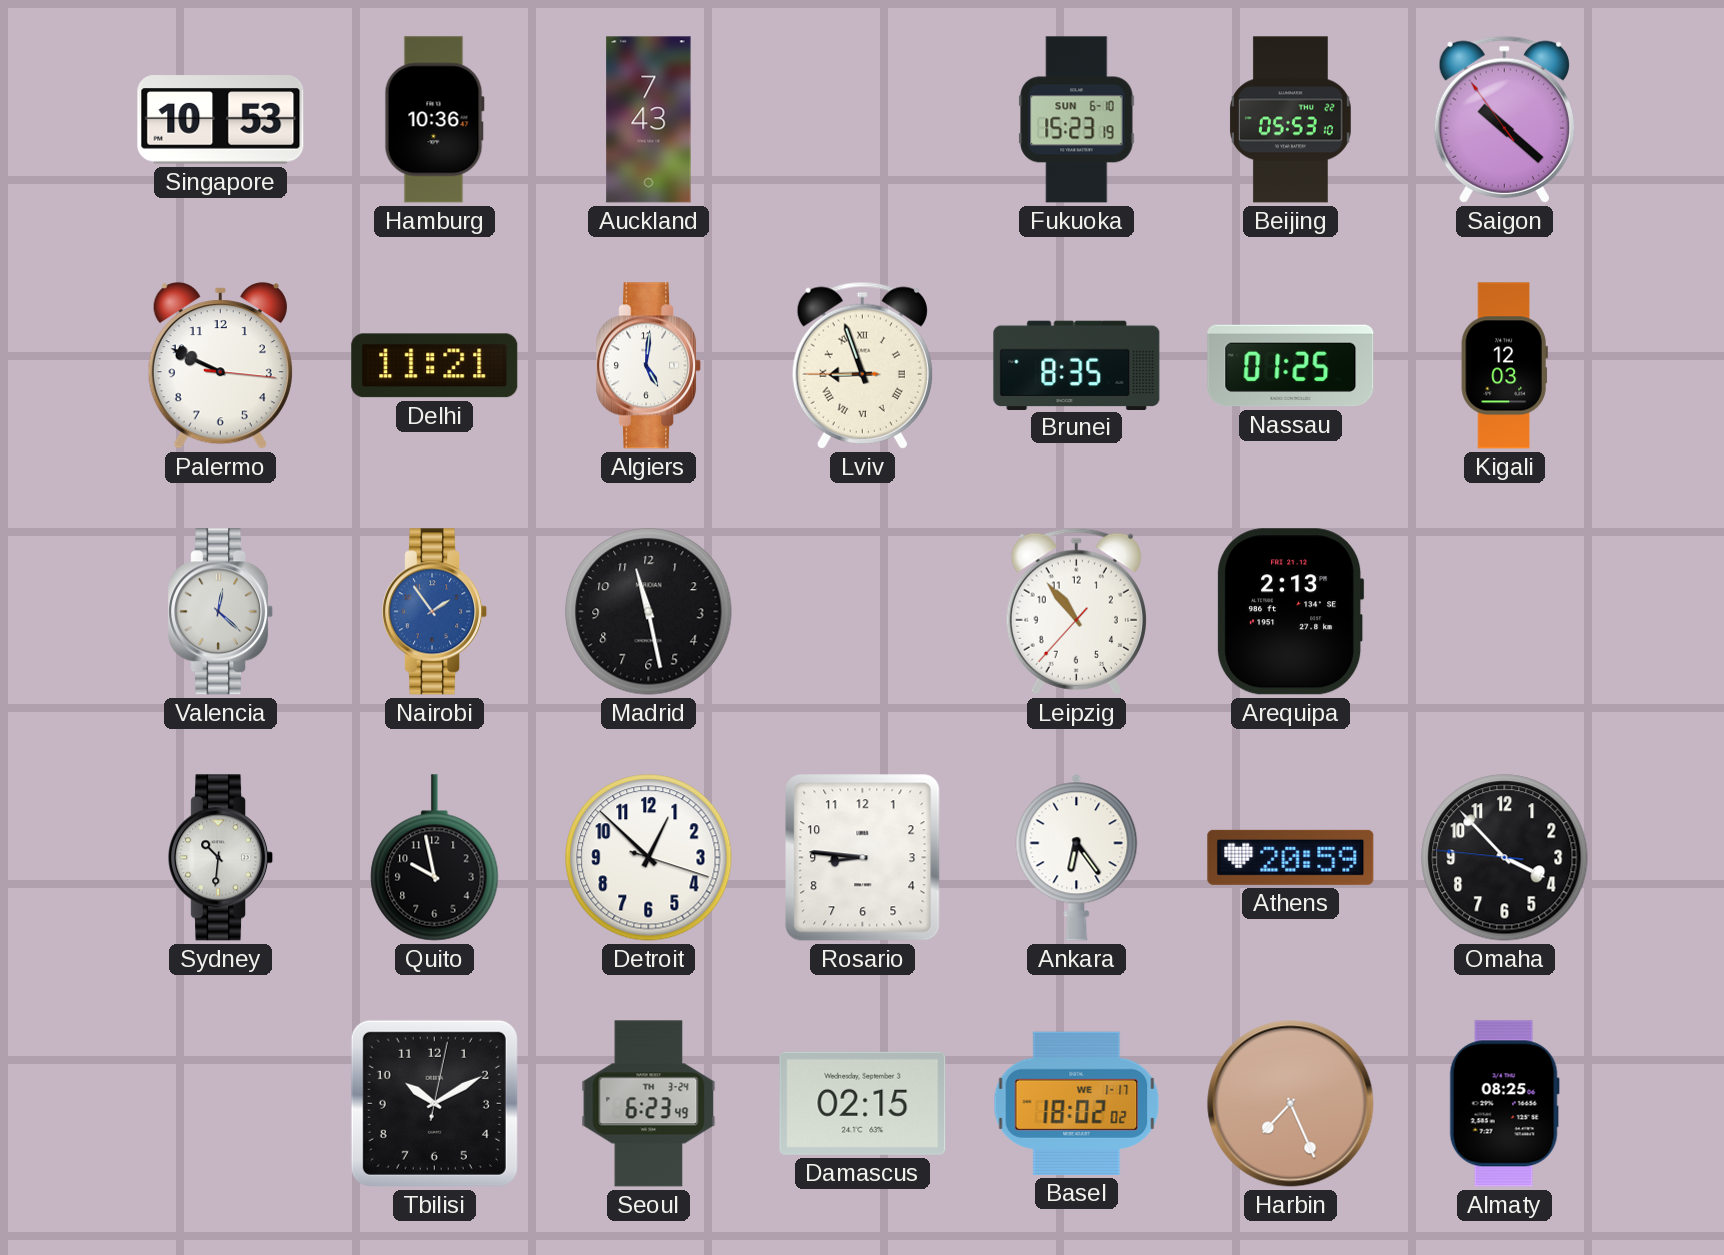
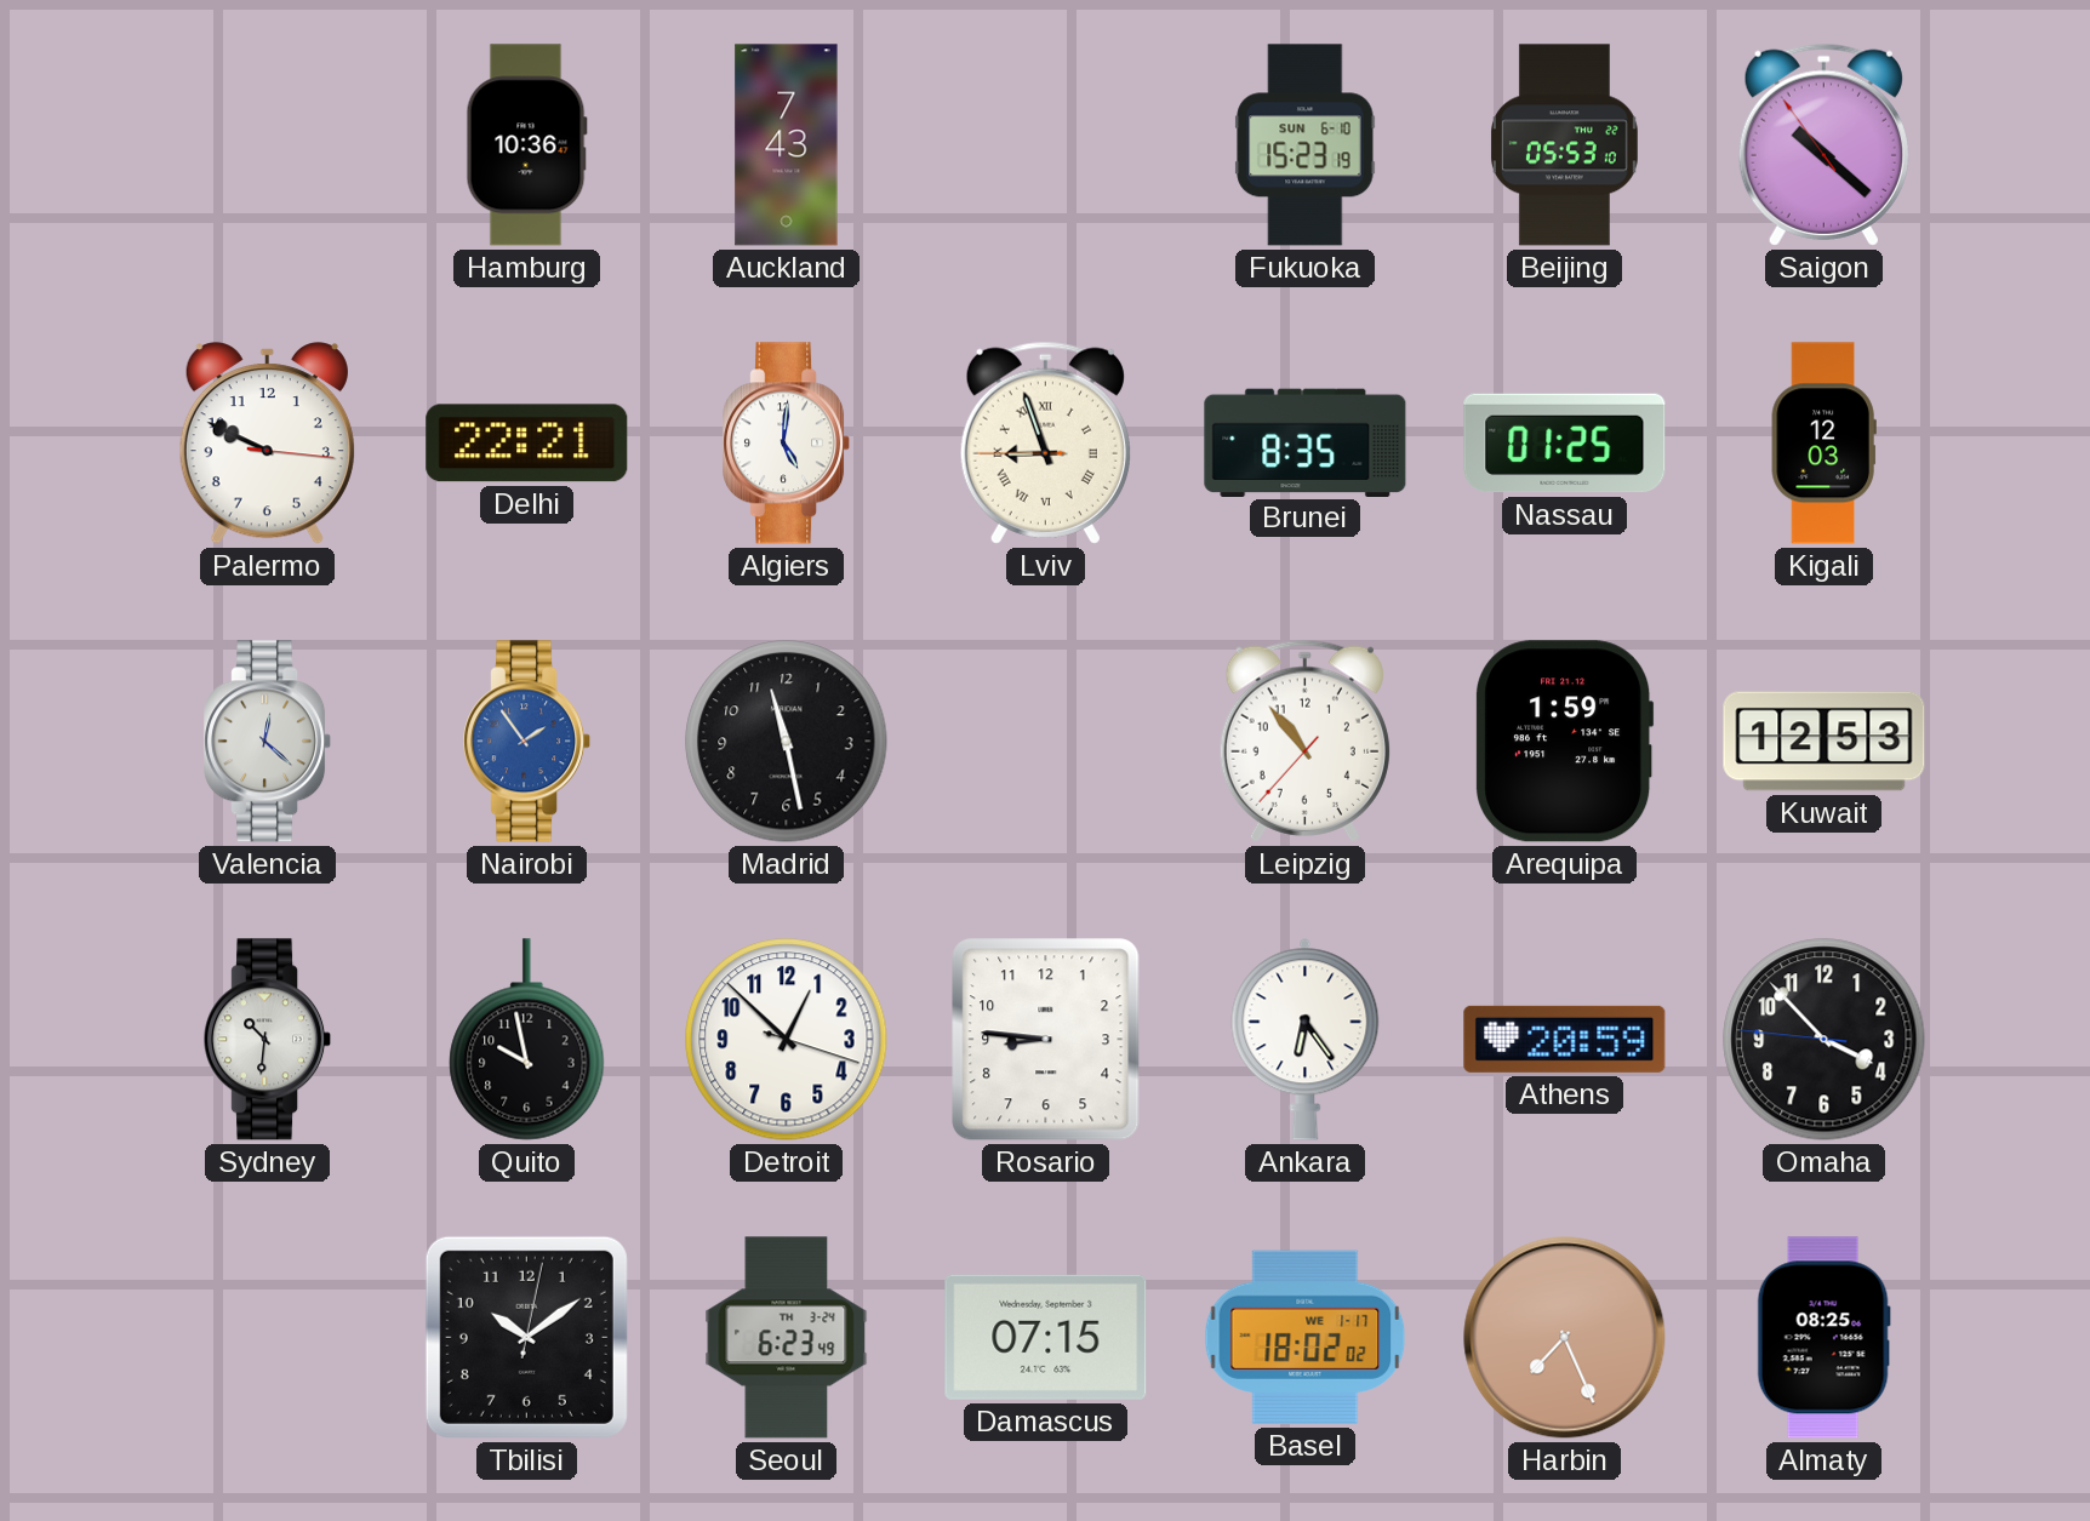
Singapore: 10:53 -> none (221, 120)
Delhi: 11:21 -> 22:21 (527, 444)
Arequipa: 2:13 -> 1:59 (1565, 742)
Kuwait: none -> 12:53 (1825, 742)
Tbilisi: 10:10 -> 10:09 (526, 1337)
Damascus: 02:15 -> 07:15 (1046, 1337)
